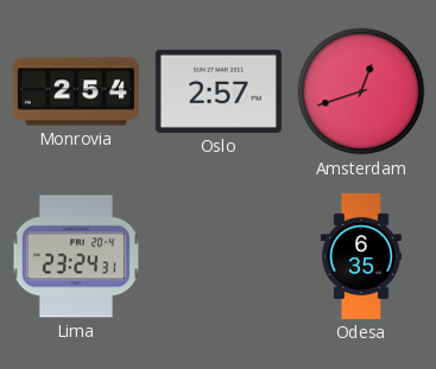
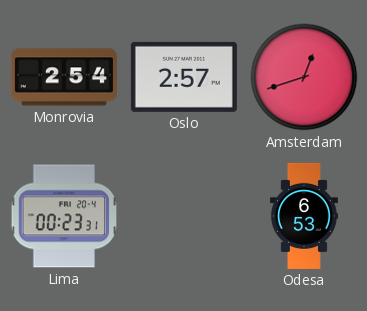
Lima: 23:24 -> 00:23 (63, 216)
Odesa: 6:35 -> 6:53 (304, 216)
